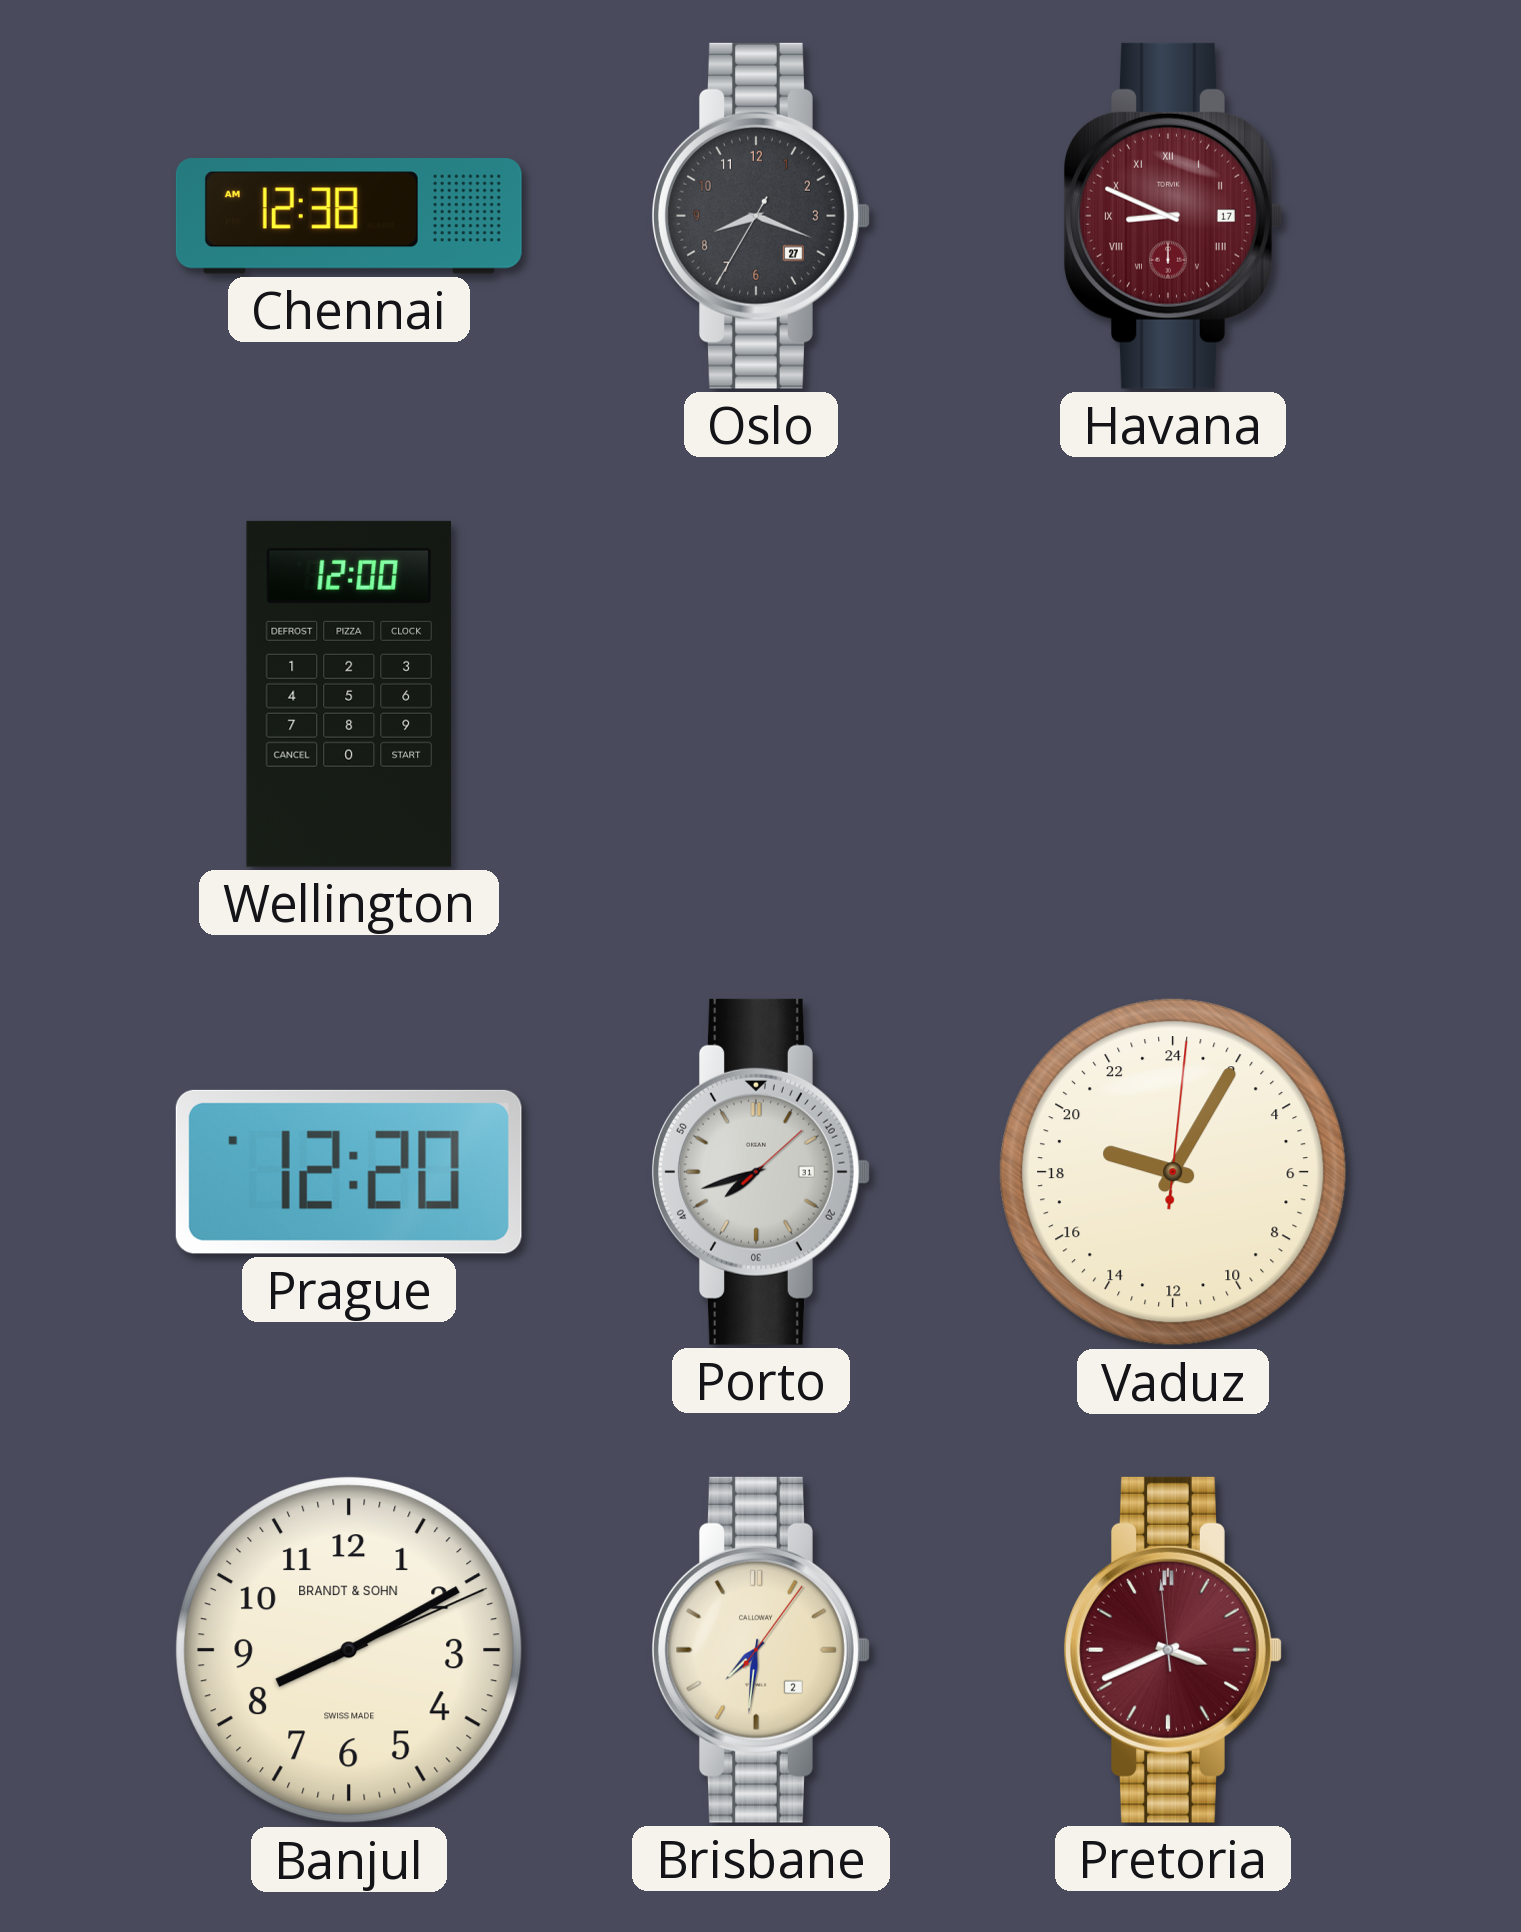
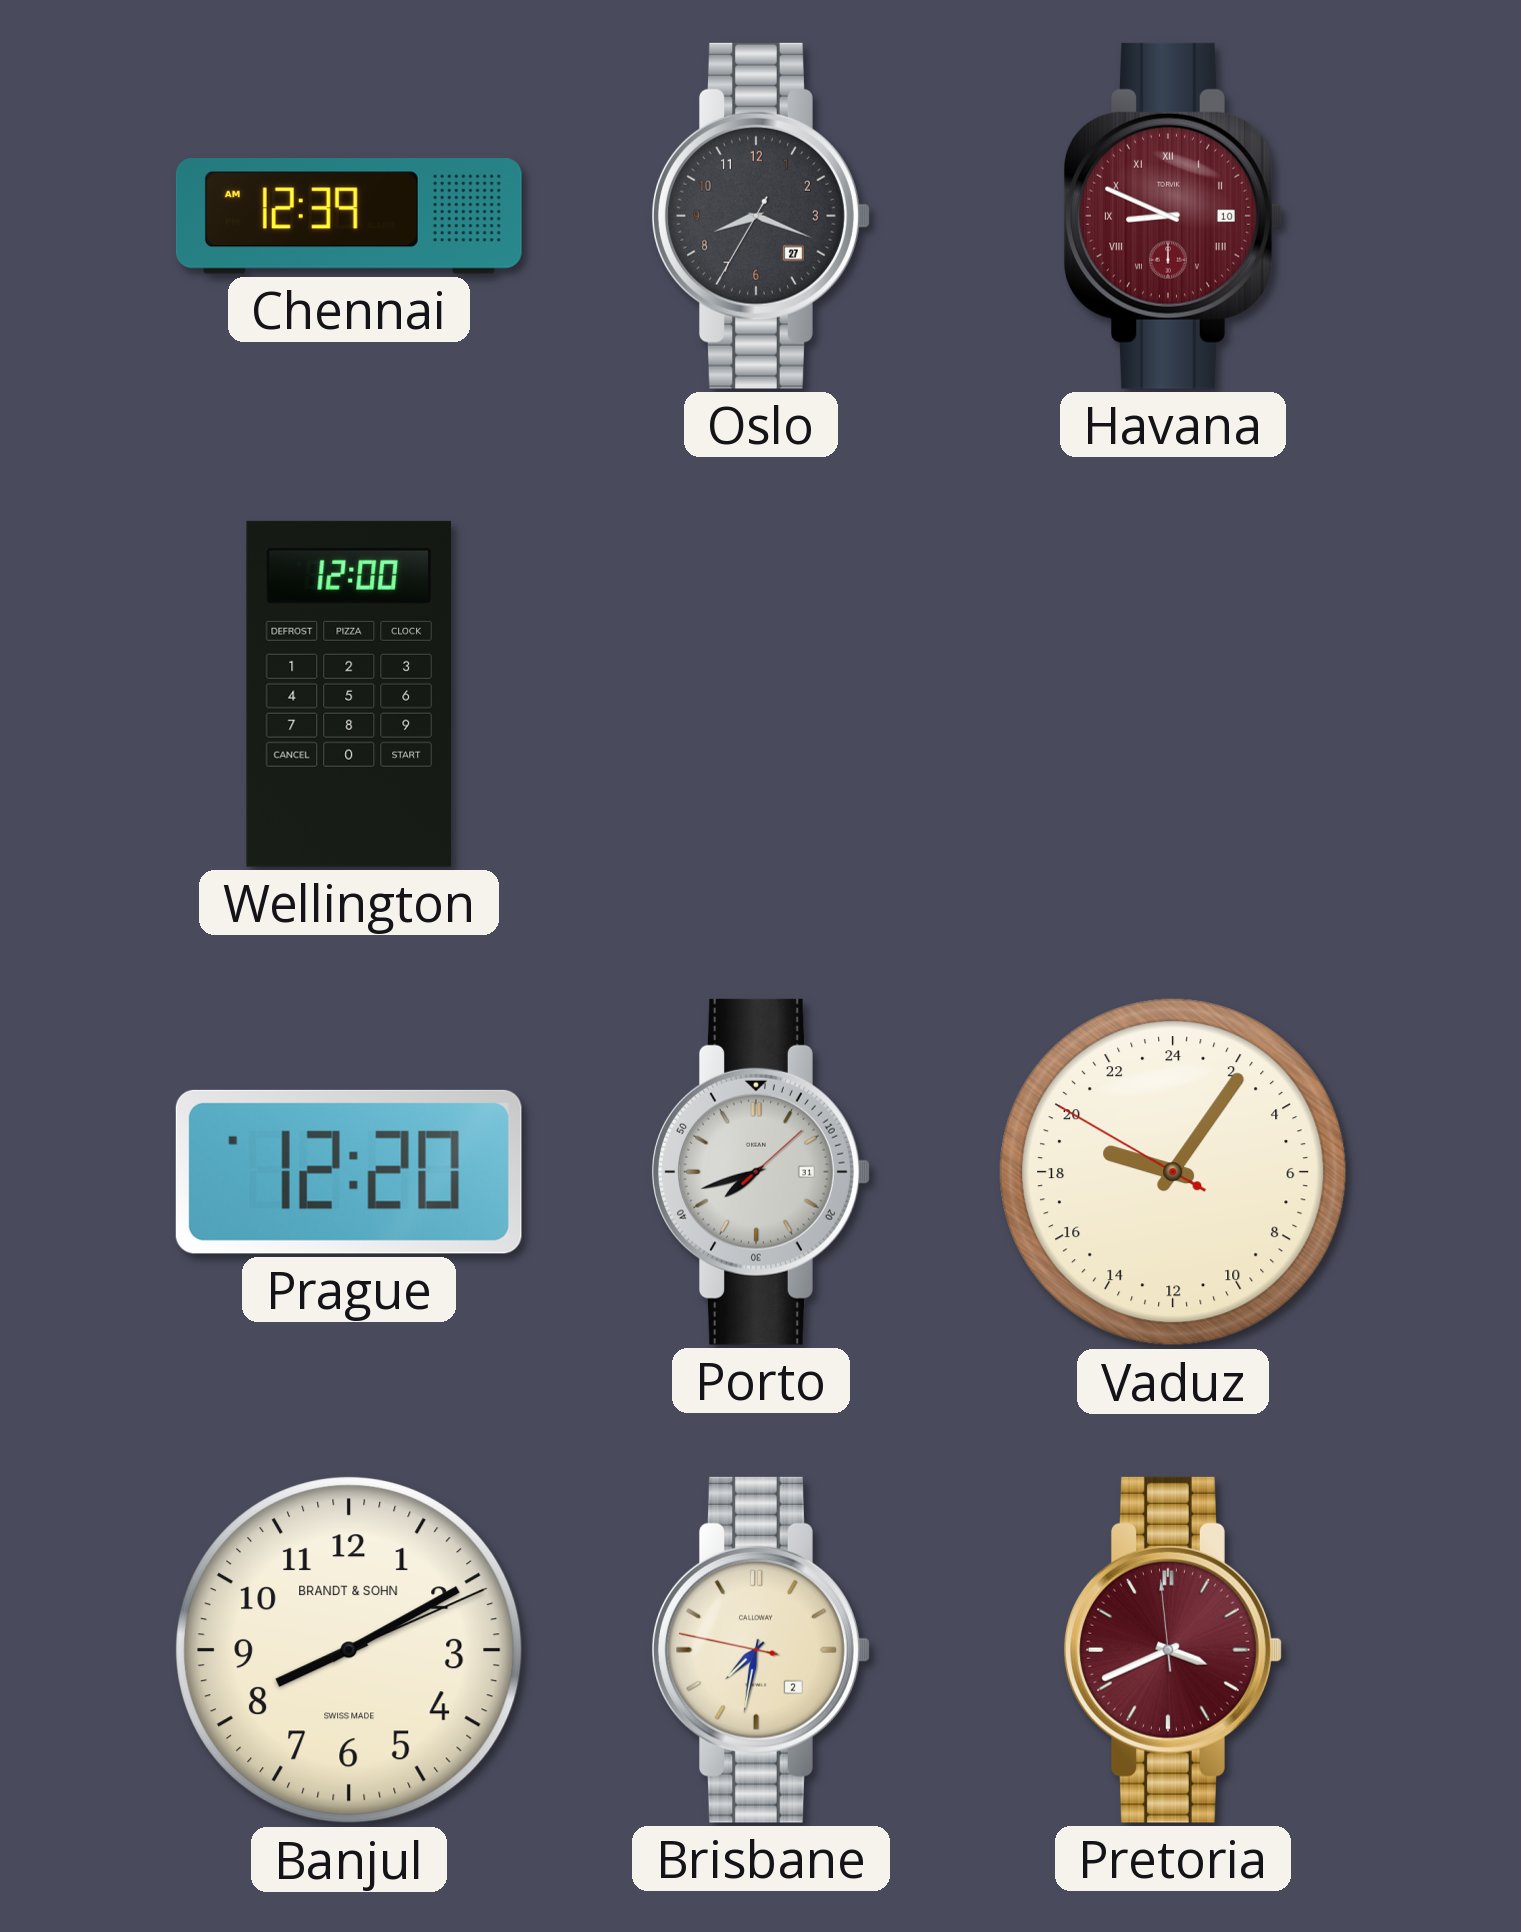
Chennai: 12:38 -> 12:39 (349, 217)
Havana date: 17 -> 10 (1173, 216)
Vaduz: 19:05:01 -> 19:05:50 (1173, 1172)
Brisbane: 7:31:06 -> 7:31:47 (761, 1650)
